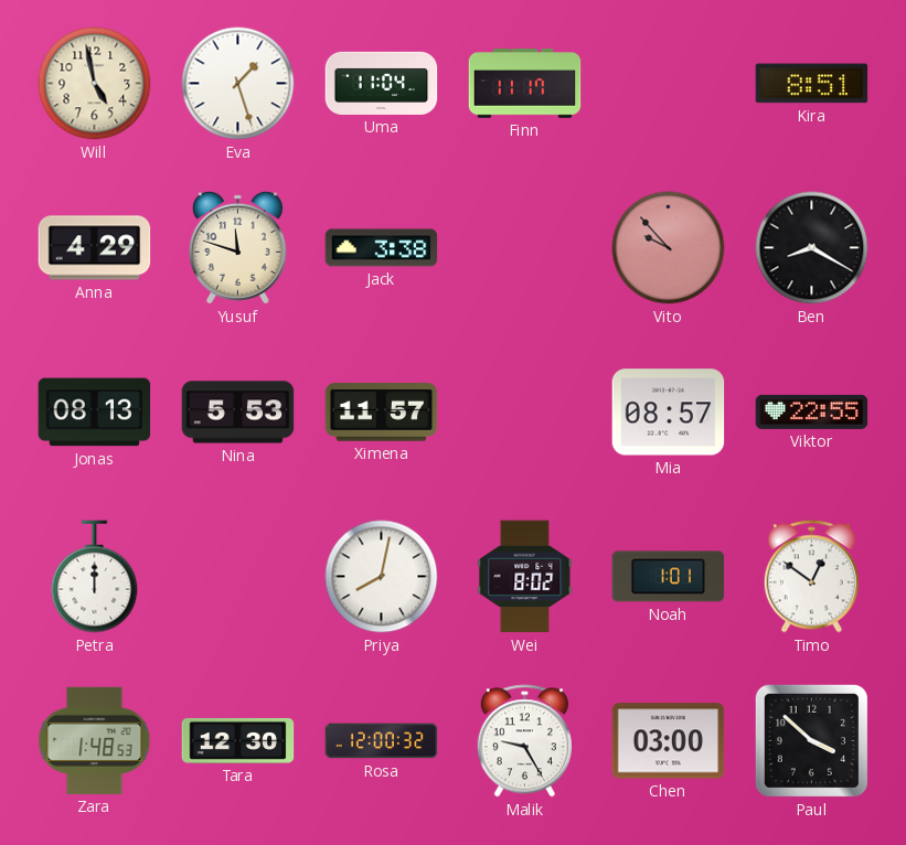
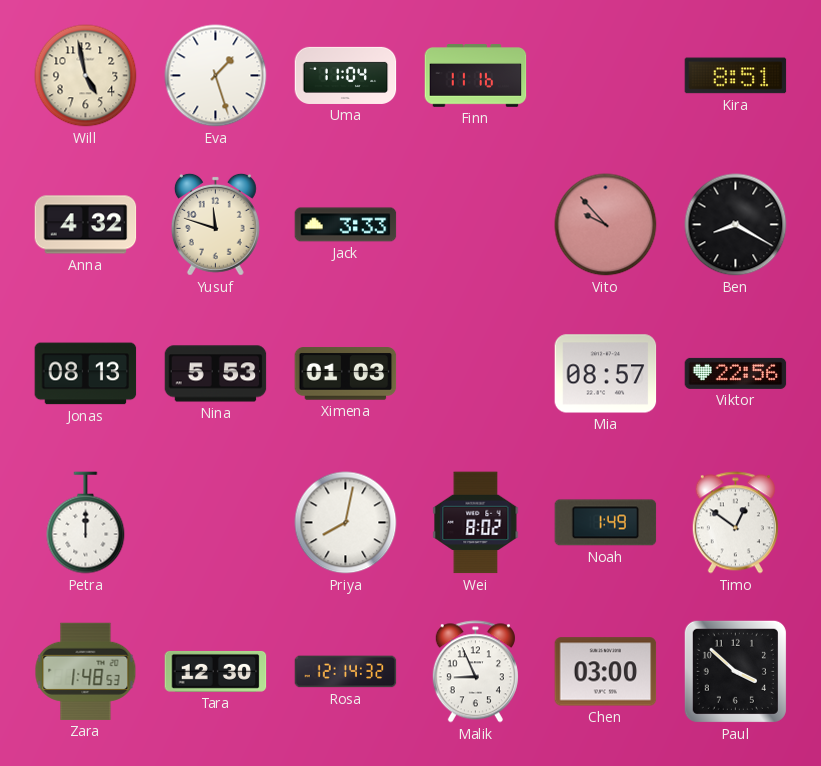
Finn: 11:17 -> 11:16 (476, 76)
Anna: 4:29 -> 4:32 (86, 225)
Jack: 3:38 -> 3:33 (346, 225)
Ximena: 11:57 -> 01:03 (346, 374)
Viktor: 22:55 -> 22:56 (736, 373)
Noah: 1:01 -> 1:49 (606, 523)
Rosa: 12:00 -> 12:14 (346, 672)
Malik: 9:25 -> 8:56 (475, 672)
